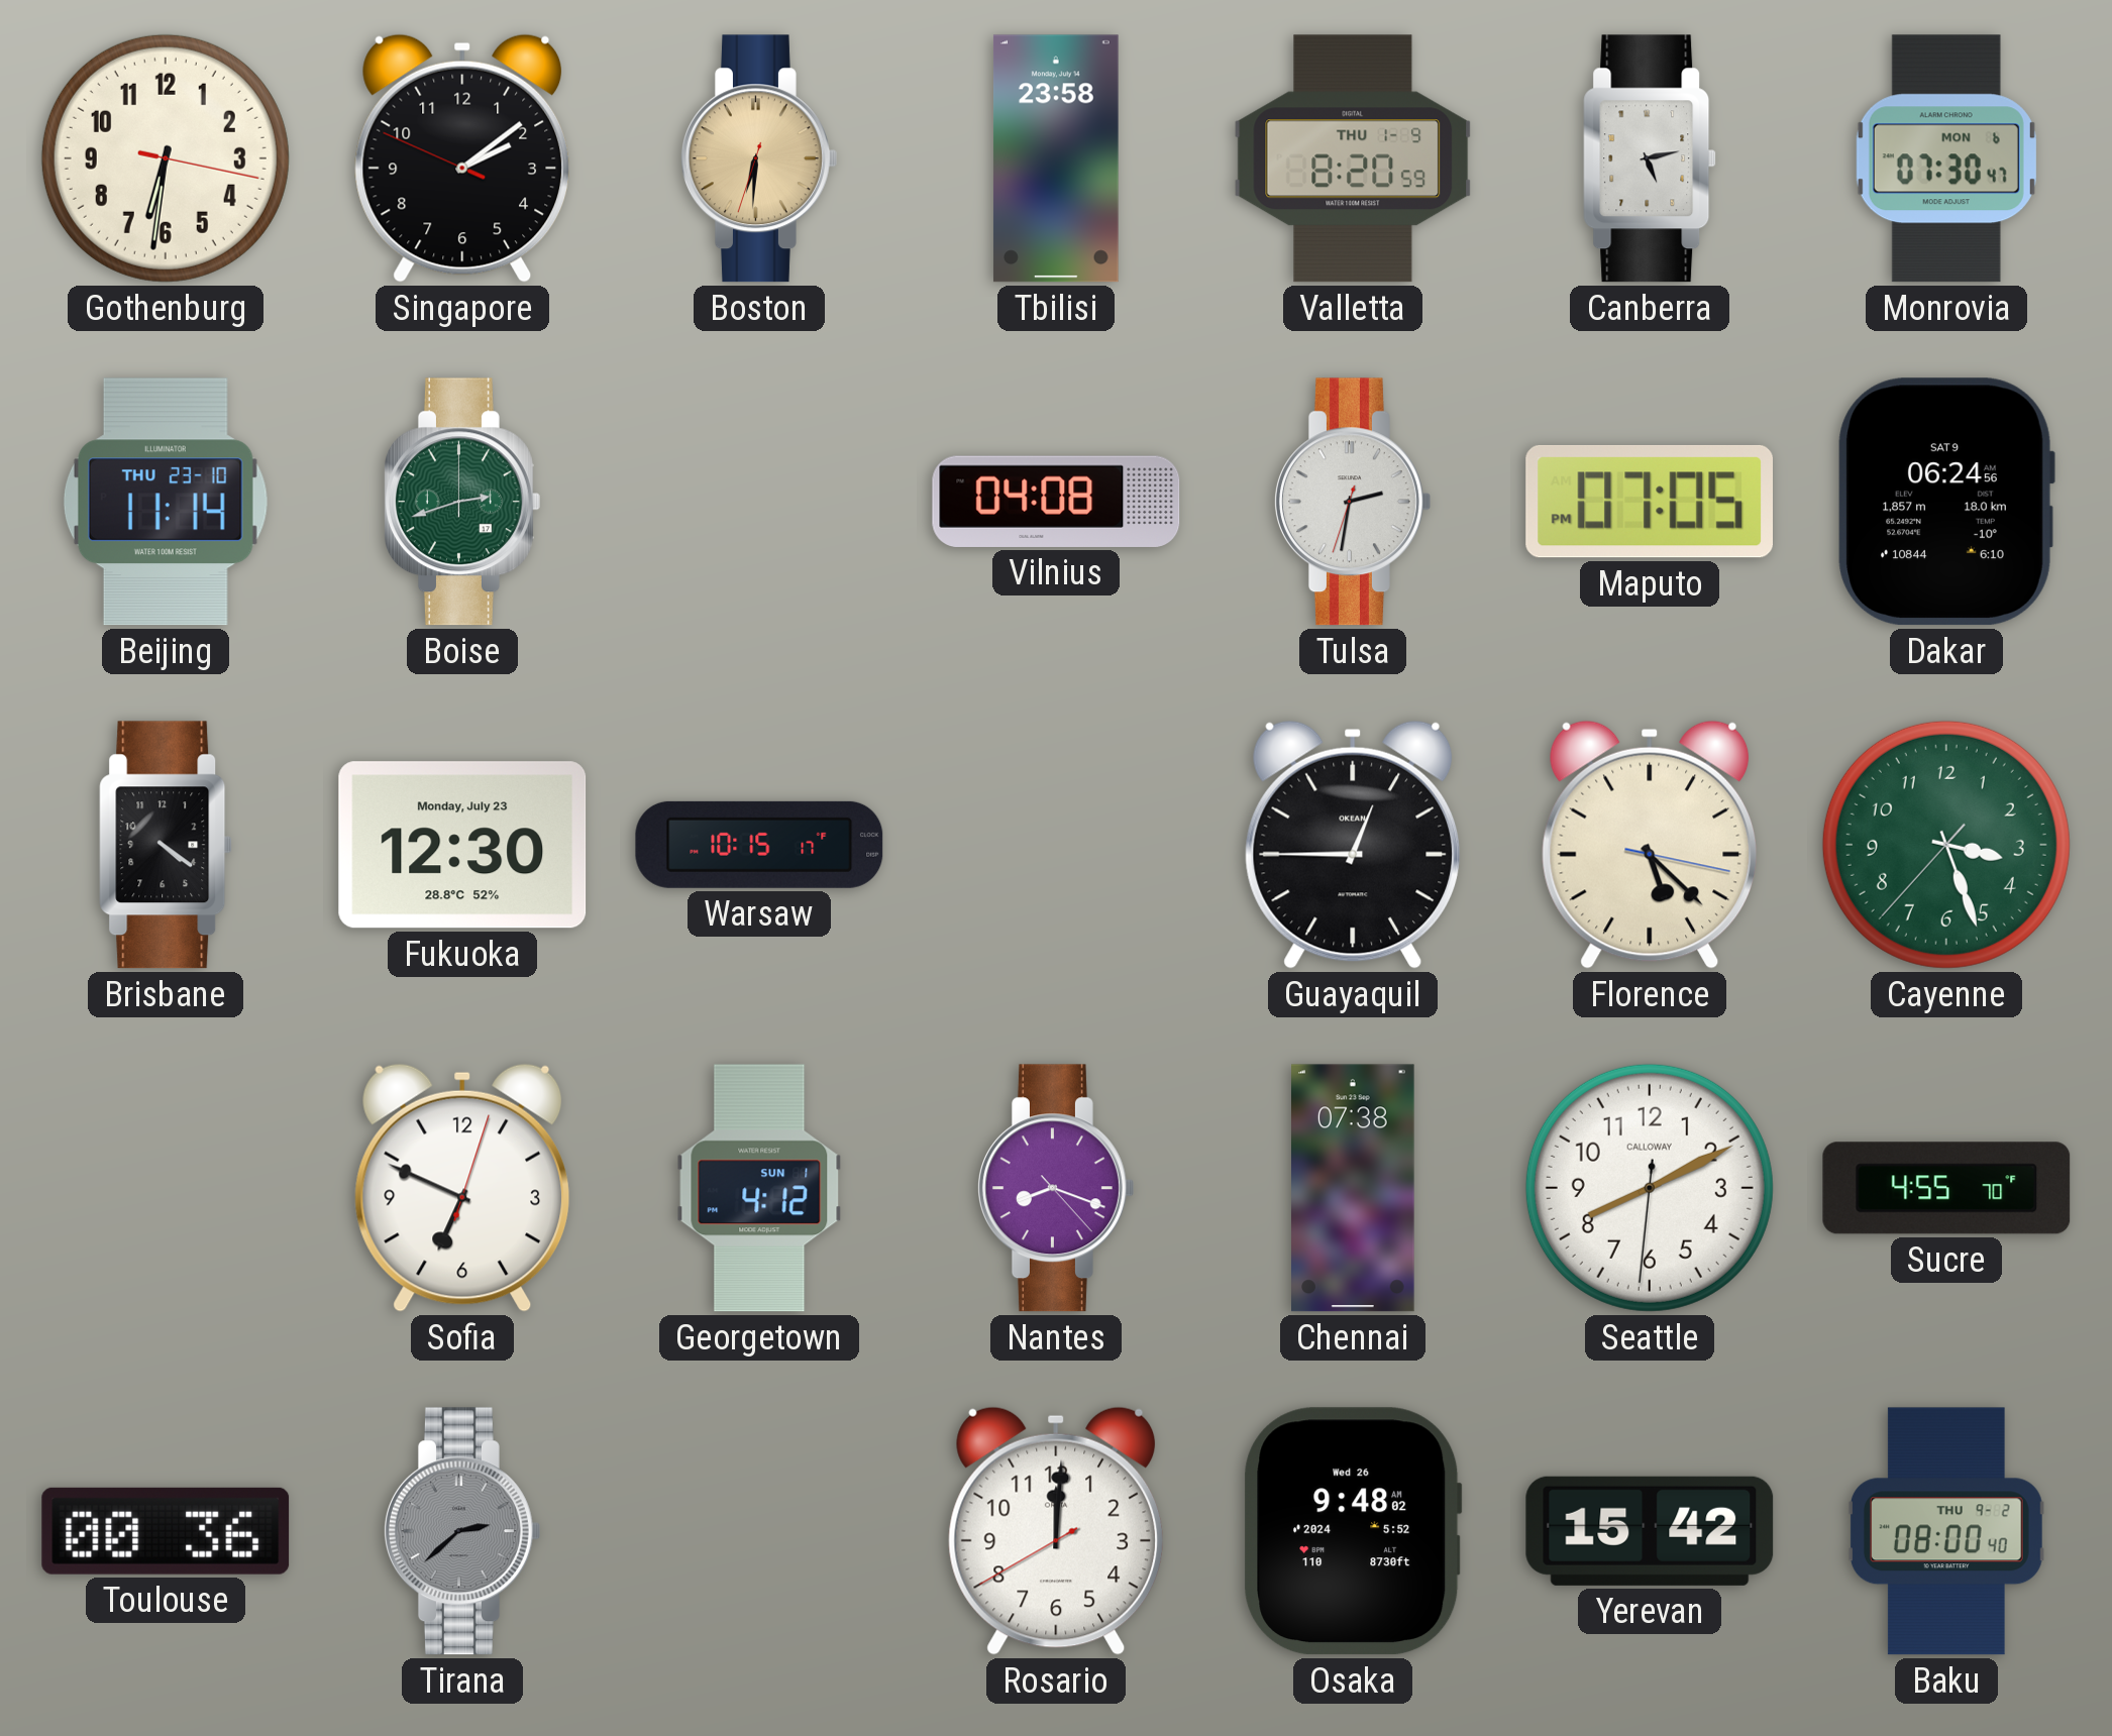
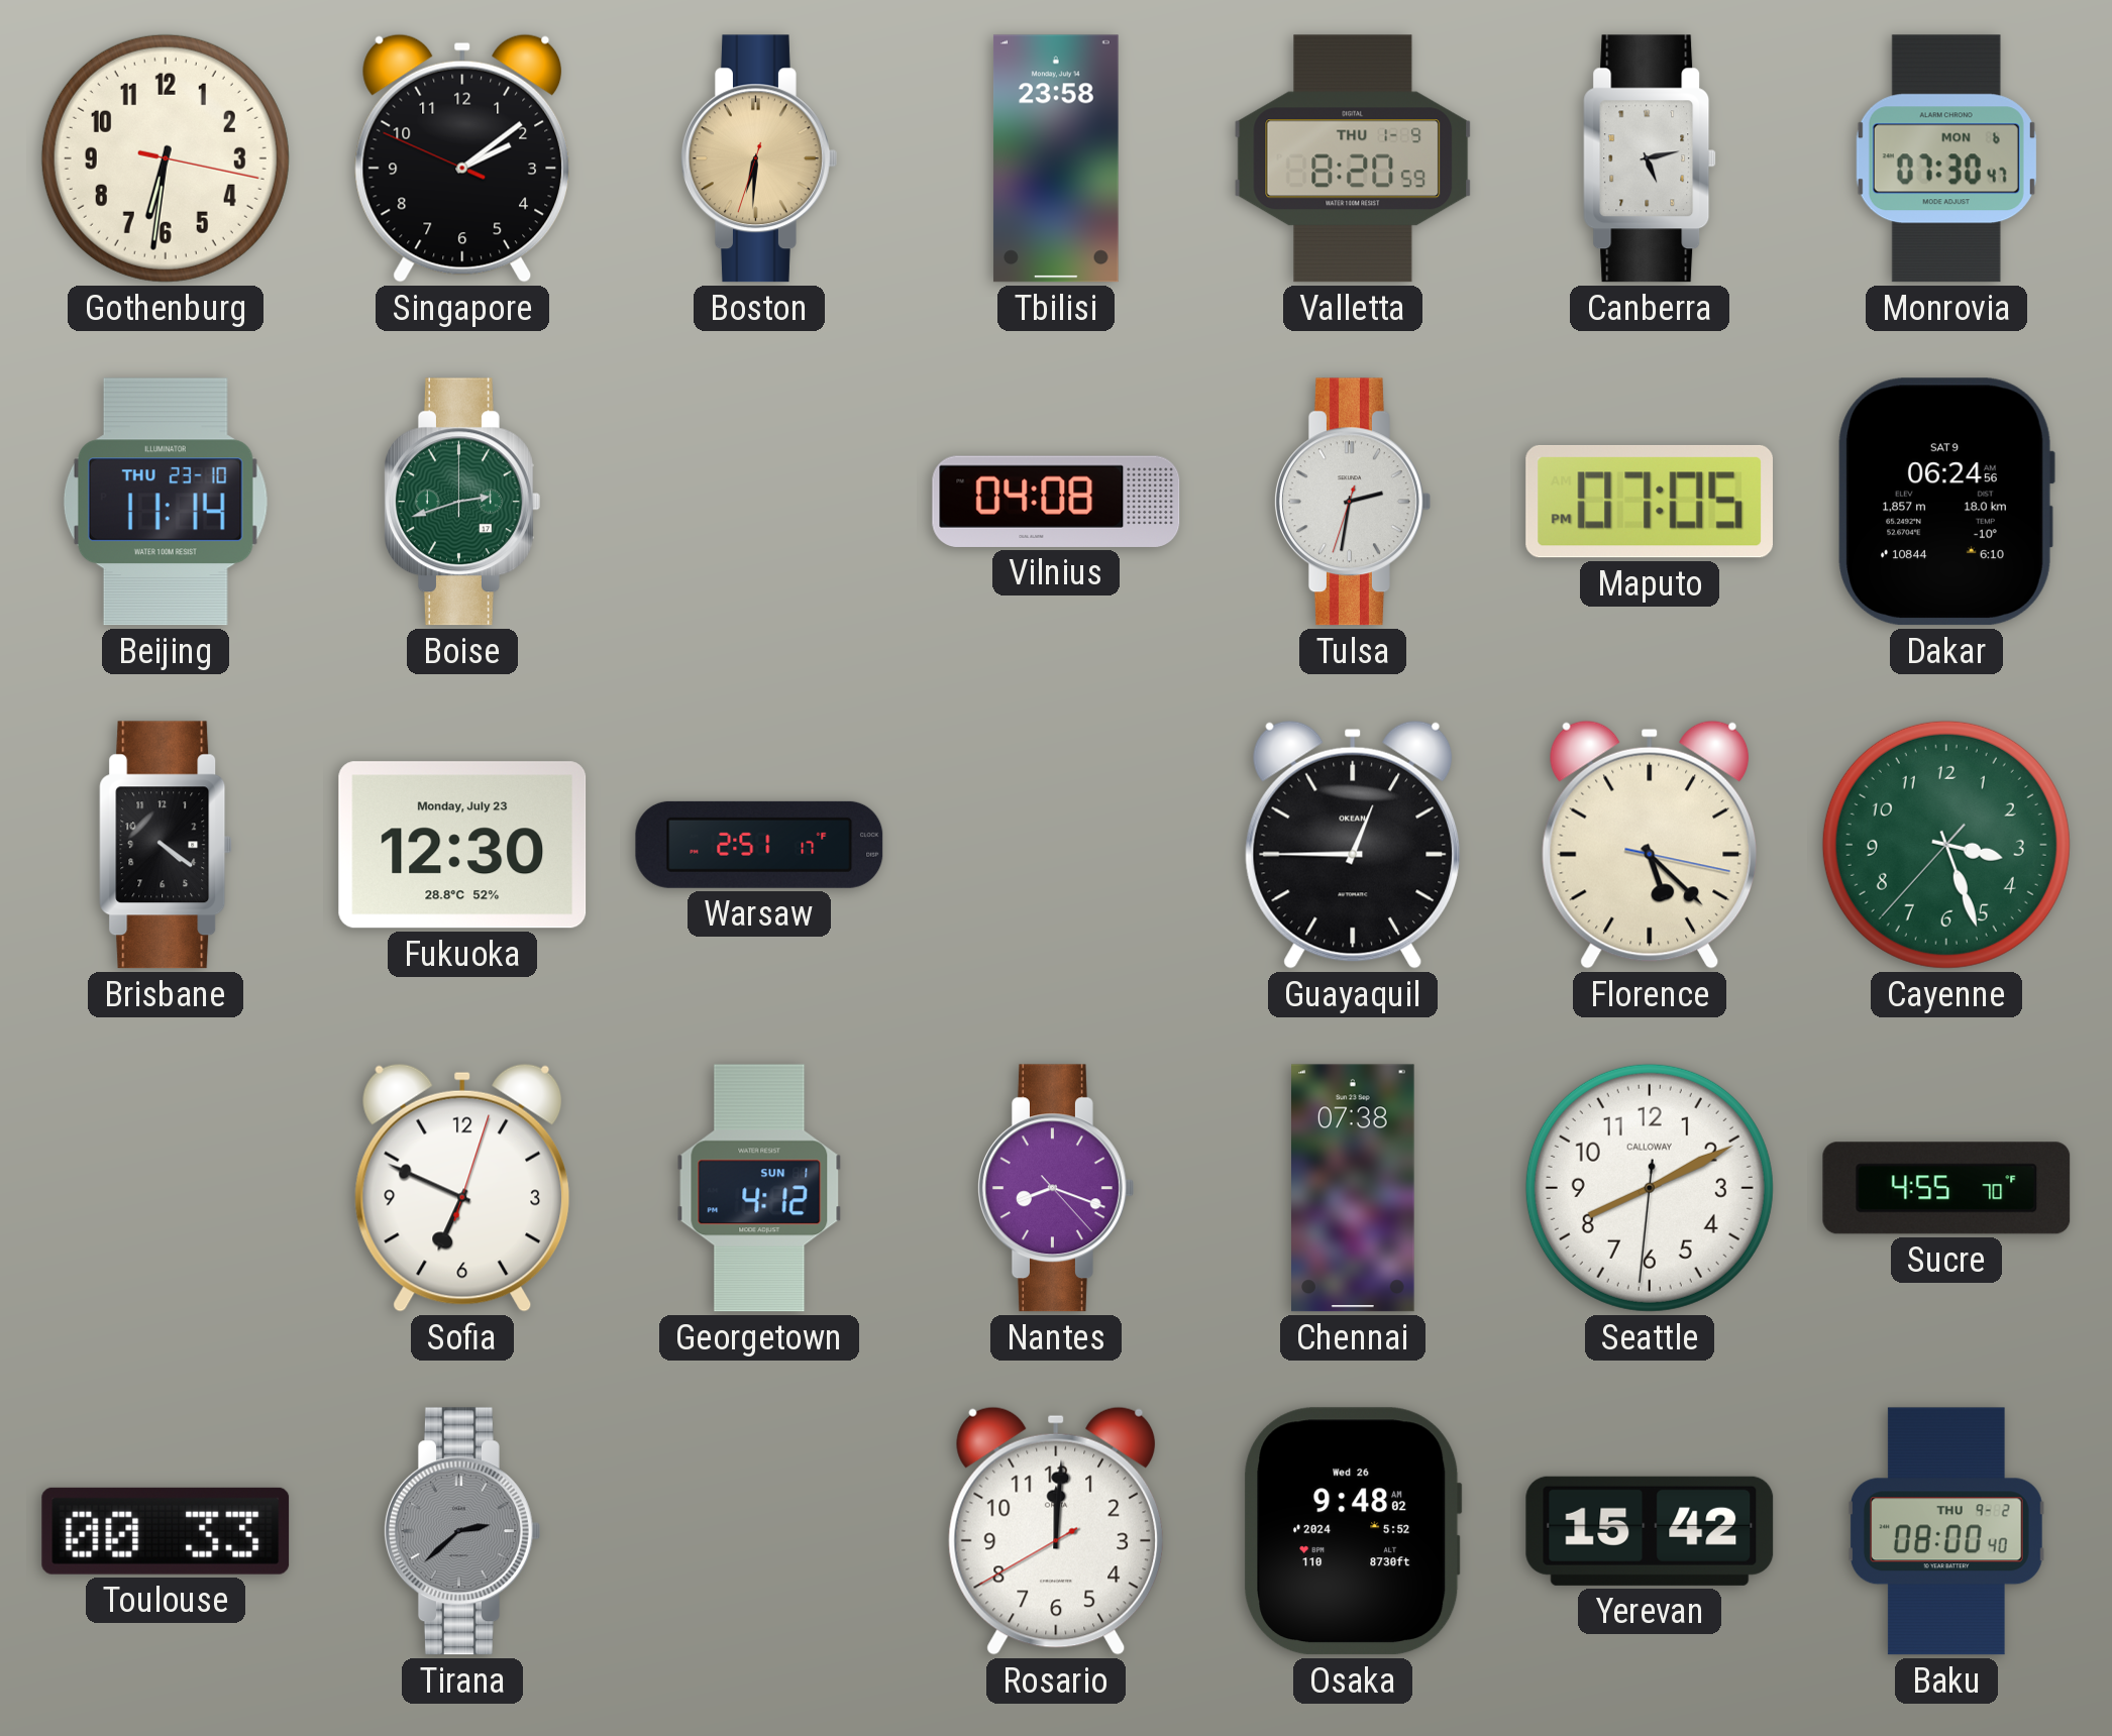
Warsaw: 10:15 -> 2:51 (759, 845)
Toulouse: 00:36 -> 00:33 (166, 1531)
